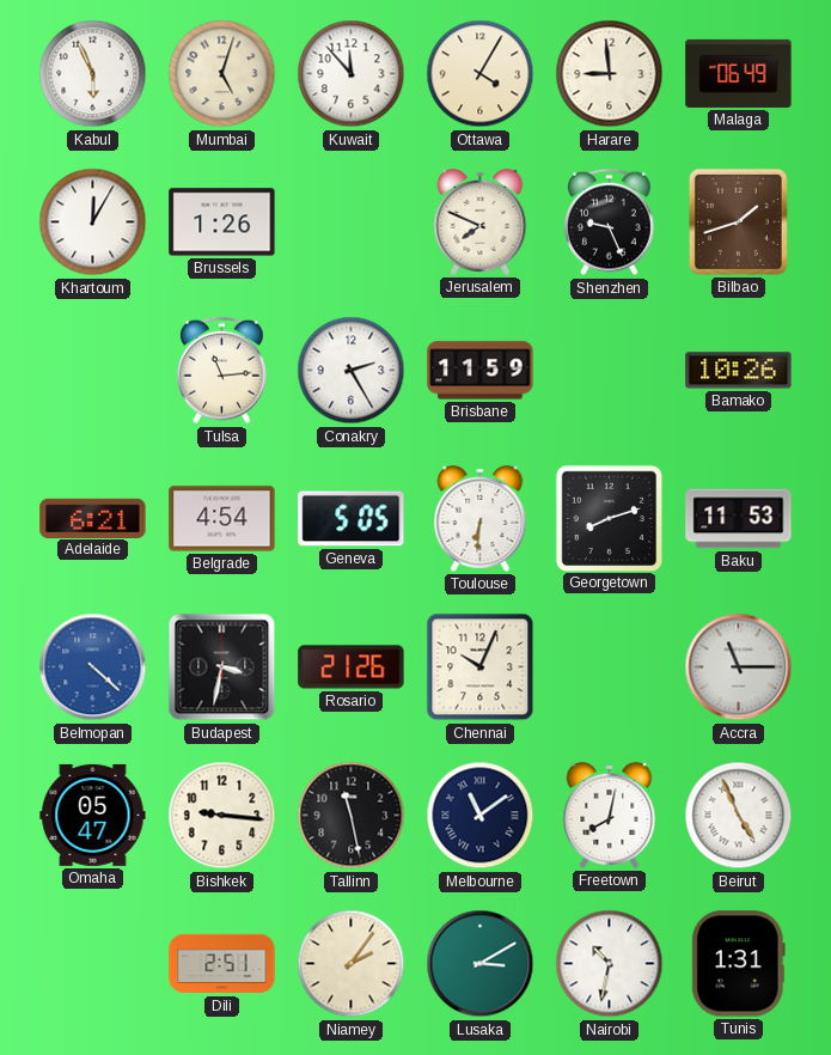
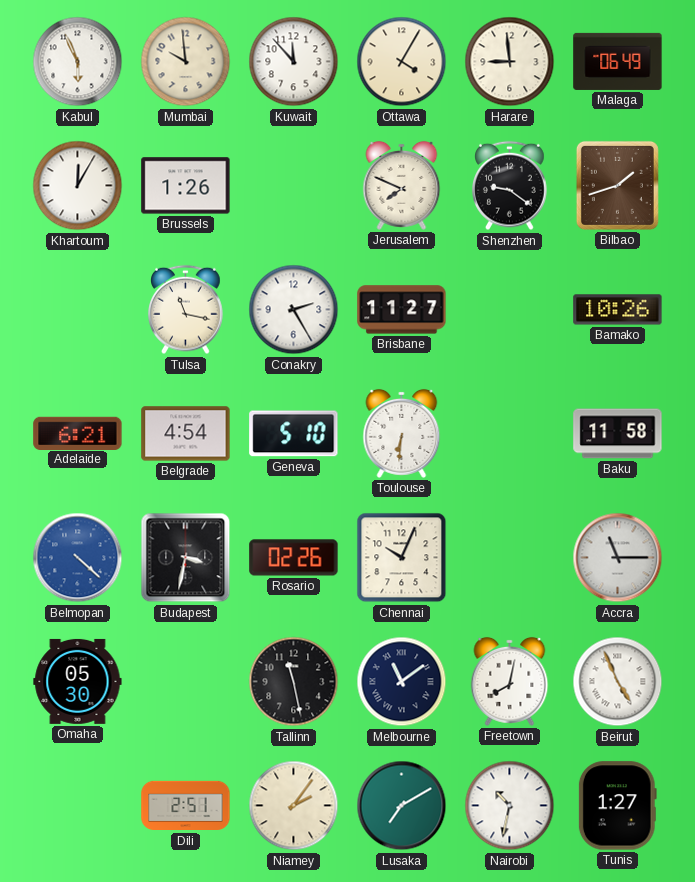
Mumbai: 5:03 -> 9:59 (186, 62)
Shenzhen: 9:26 -> 9:21 (510, 186)
Tulsa: 11:14 -> 11:17 (186, 310)
Brisbane: 11:59 -> 11:27 (402, 310)
Geneva: 5:05 -> 5:10 (294, 434)
Georgetown: 8:12 -> none (609, 518)
Baku: 11:53 -> 11:58 (618, 434)
Rosario: 21:26 -> 02:26 (294, 558)
Omaha: 05:47 -> 05:30 (78, 681)
Bishkek: 9:16 -> none (222, 816)
Lusaka: 3:10 -> 7:10 (402, 806)
Tunis: 1:31 -> 1:27 (617, 806)
